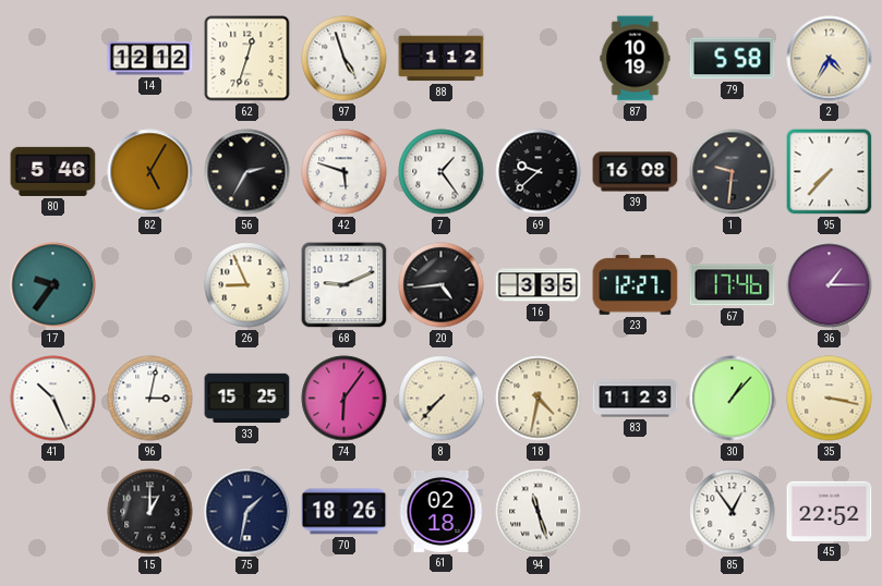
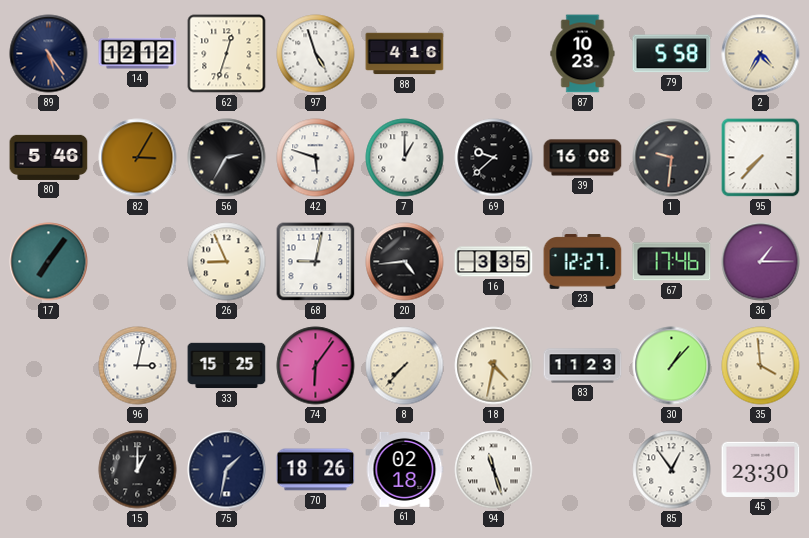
89: none -> 5:24 (49, 54)
88: 1:12 -> 4:16 (405, 54)
87: 10:19 -> 10:23 (583, 54)
82: 5:05 -> 3:05 (138, 158)
7: 1:24 -> 1:00 (405, 158)
17: 9:36 -> 7:06 (49, 262)
68: 9:11 -> 9:02 (316, 262)
41: 10:26 -> none (53, 399)
35: 3:17 -> 3:59 (761, 366)
45: 22:52 -> 23:30 (761, 469)
